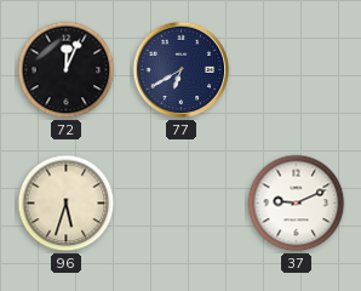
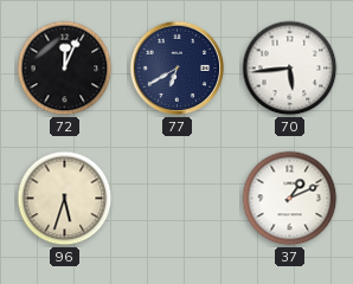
70: none -> 5:44 (290, 69)
37: 9:11 -> 1:11 (290, 199)
